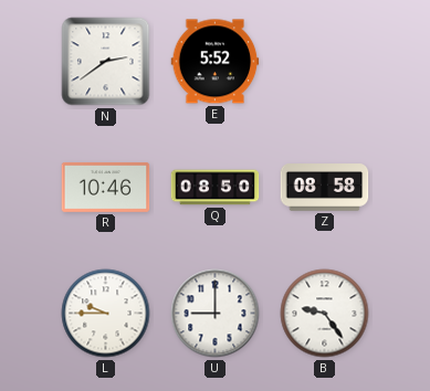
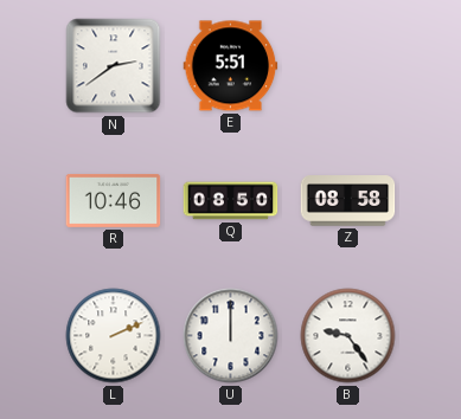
E: 5:52 -> 5:51 (231, 66)
L: 9:45 -> 2:11 (114, 336)
U: 9:00 -> 12:00 (231, 336)
